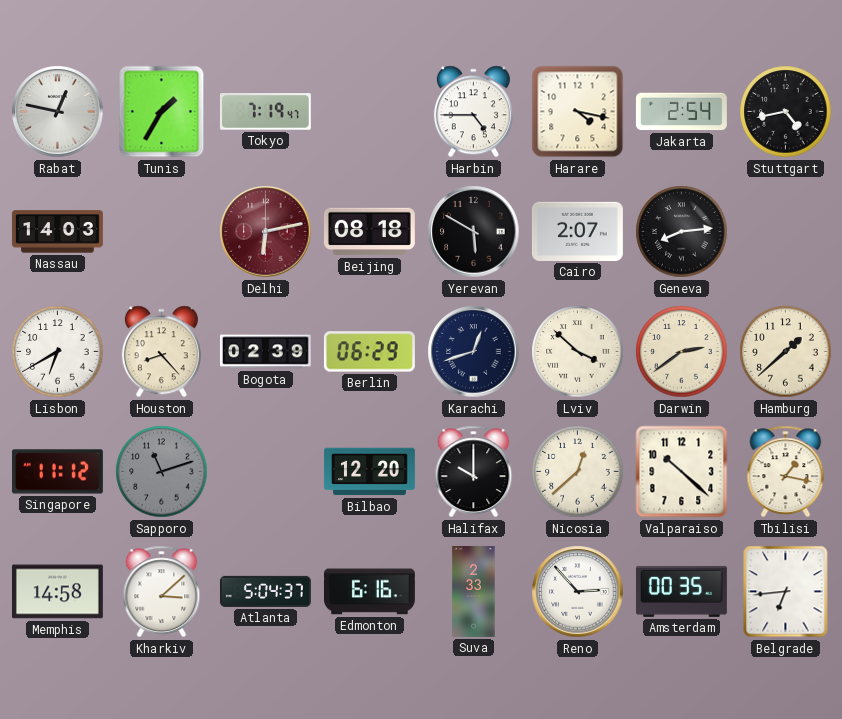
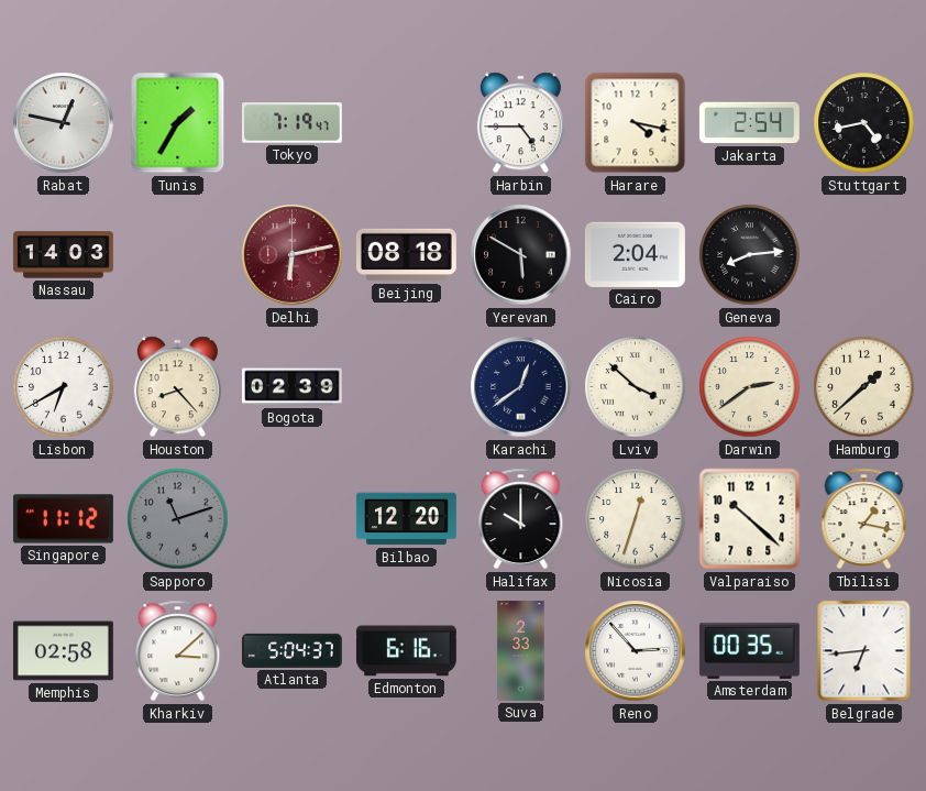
Cairo: 2:07 -> 2:04 (635, 254)
Berlin: 06:29 -> none (369, 352)
Karachi: 12:42 -> 12:39 (521, 387)
Nicosia: 12:38 -> 12:33 (636, 519)
Memphis: 14:58 -> 02:58 (63, 651)
